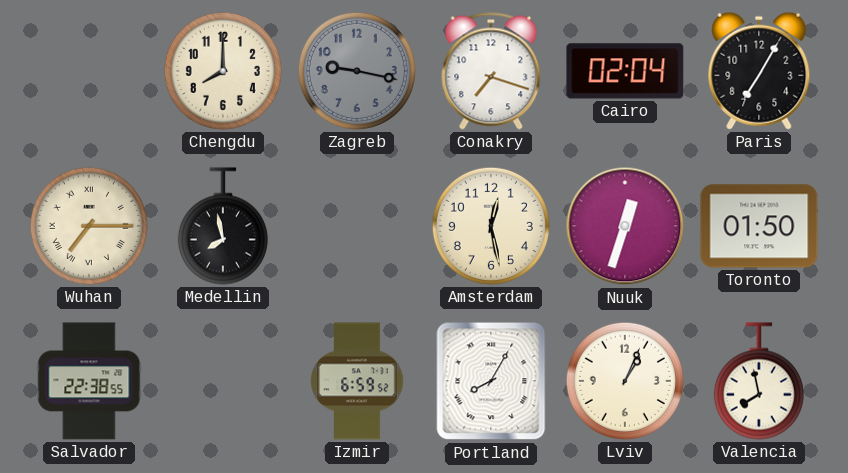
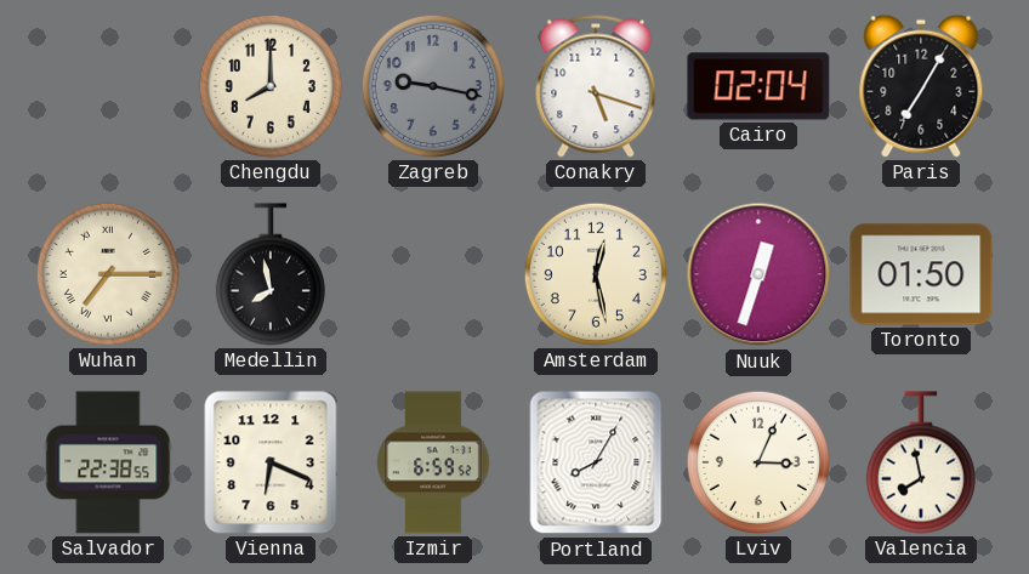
Conakry: 7:18 -> 5:18 (596, 86)
Vienna: none -> 6:19 (271, 462)
Lviv: 1:04 -> 3:04 (758, 462)
